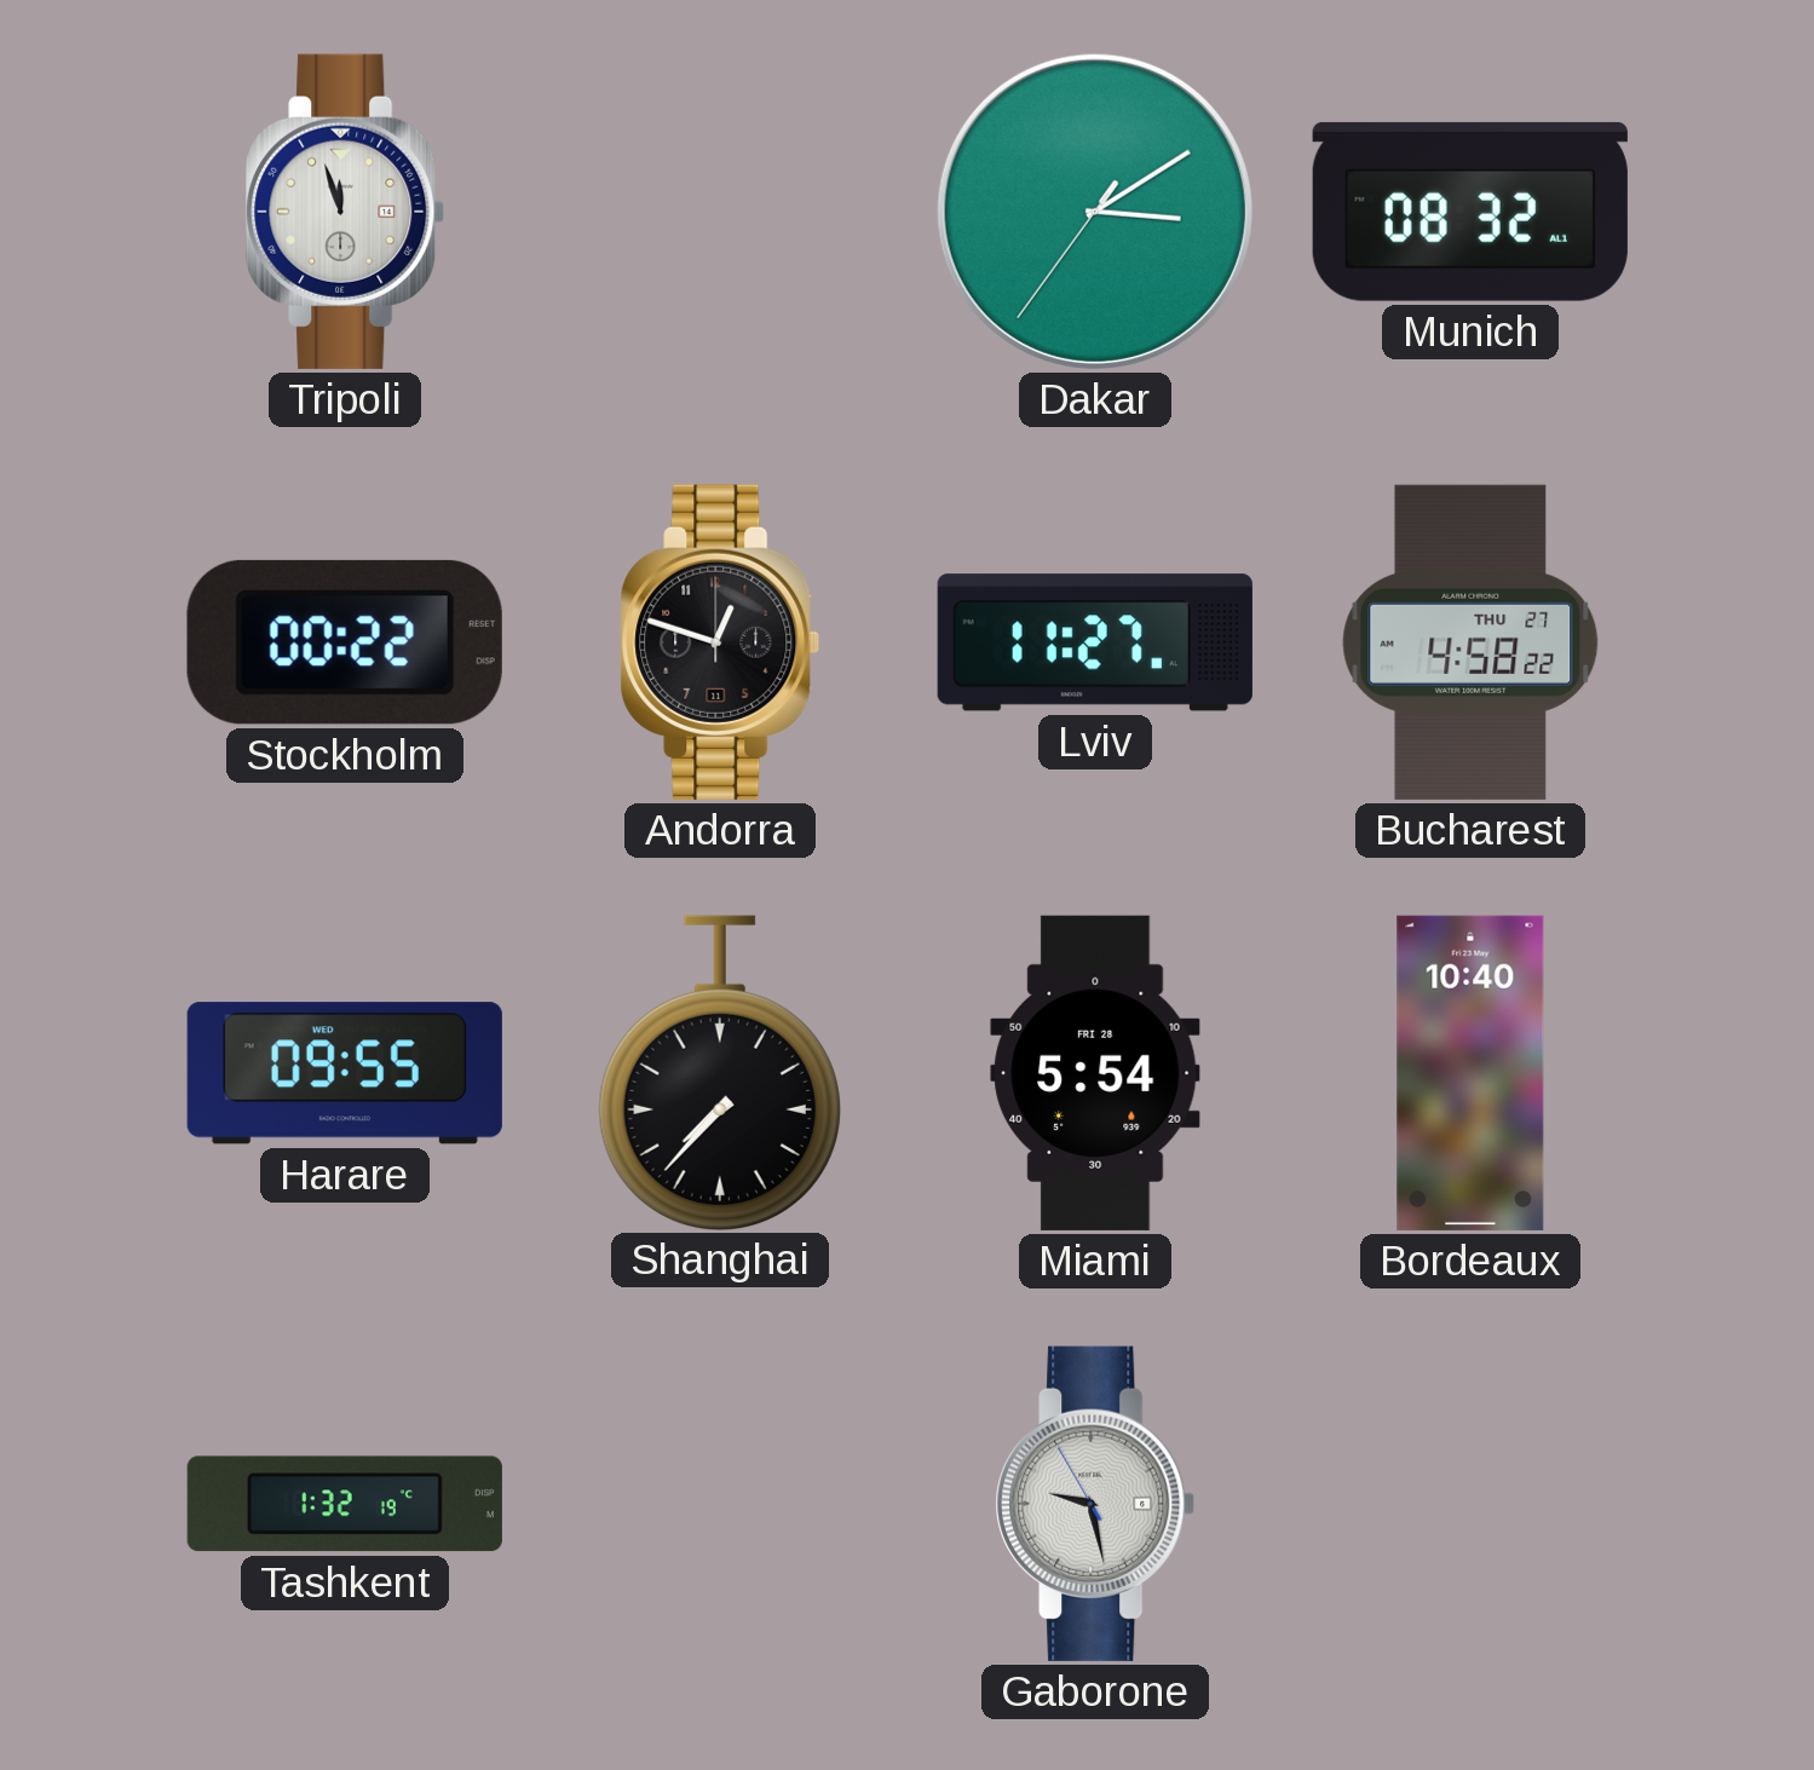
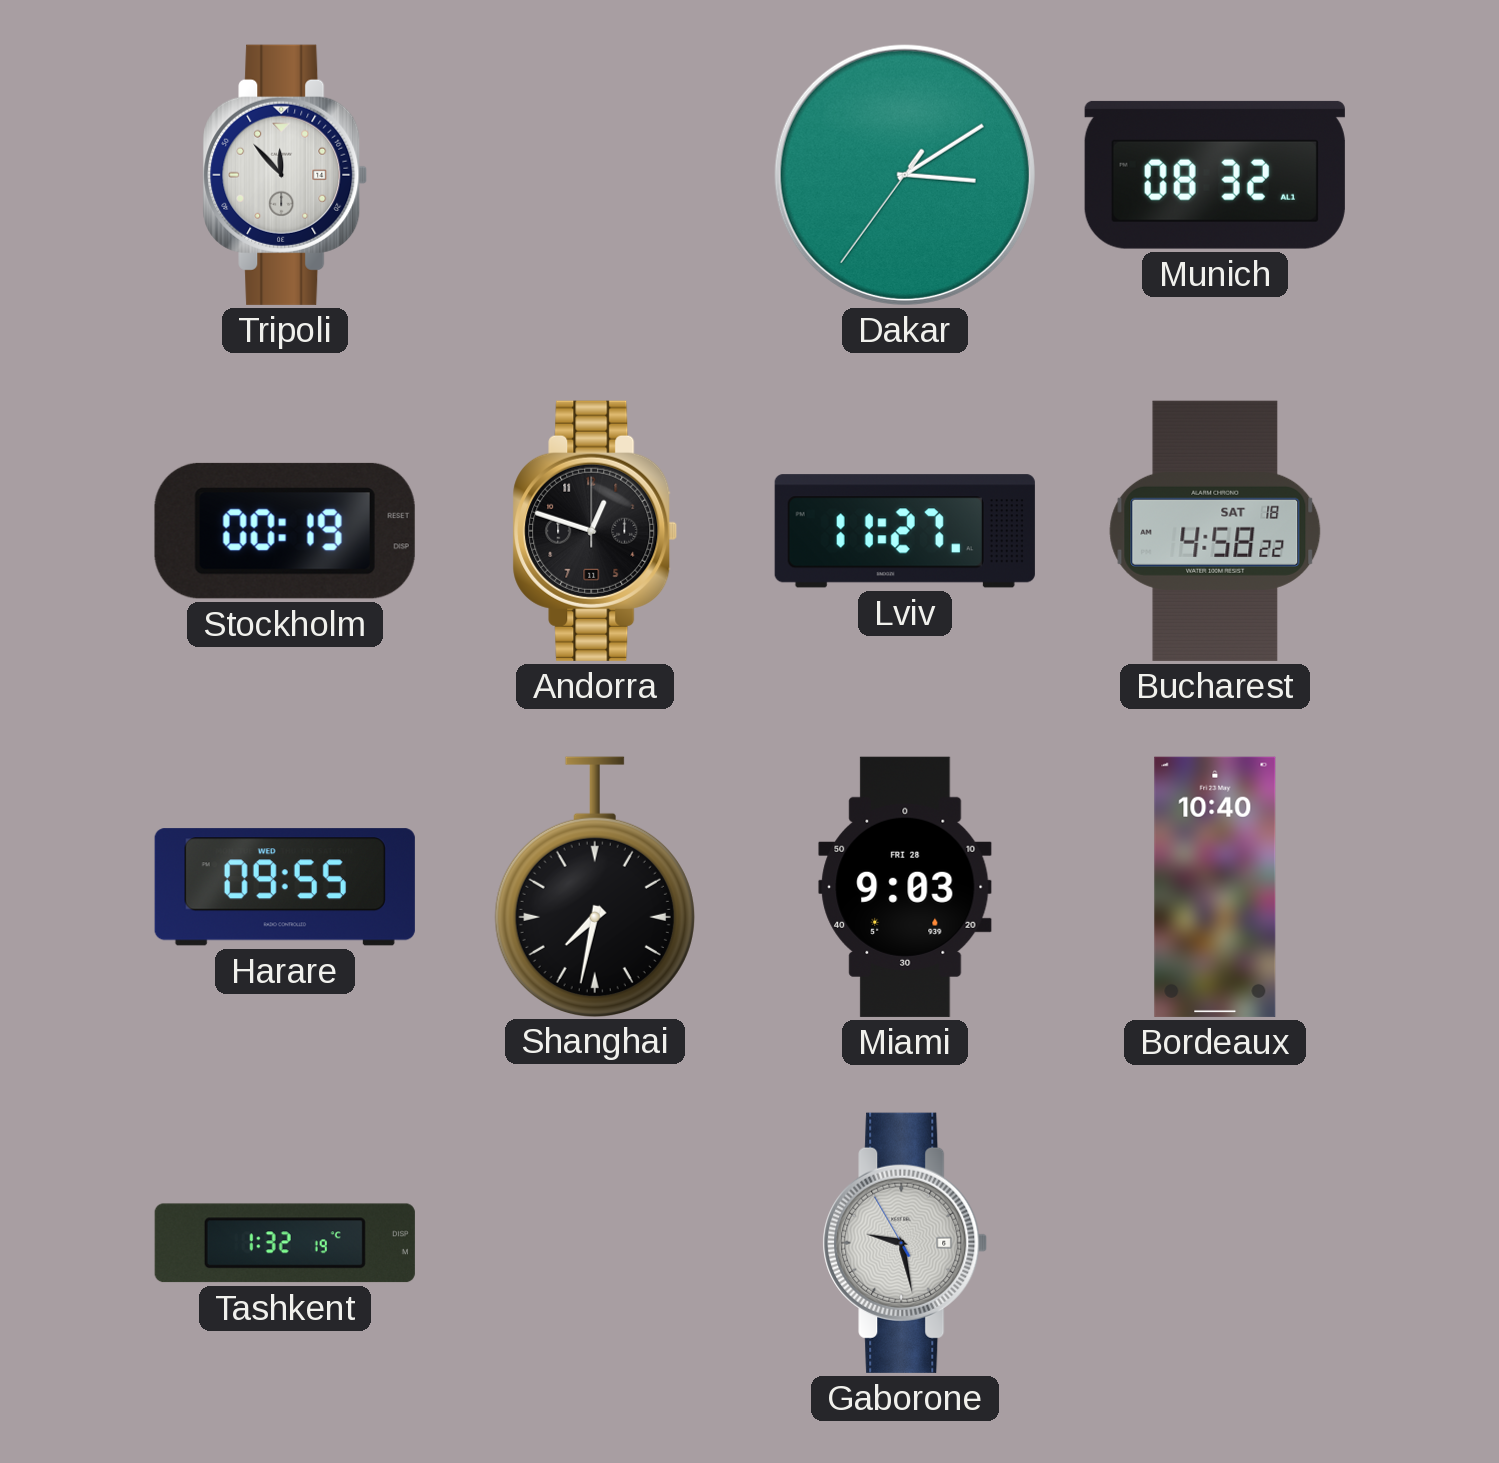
Tripoli: 11:57 -> 11:53 (285, 175)
Stockholm: 00:22 -> 00:19 (285, 531)
Bucharest date: THU 27 -> SAT 18 (1215, 531)
Shanghai: 7:37 -> 7:32 (595, 886)
Miami: 5:54 -> 9:03 (905, 887)
